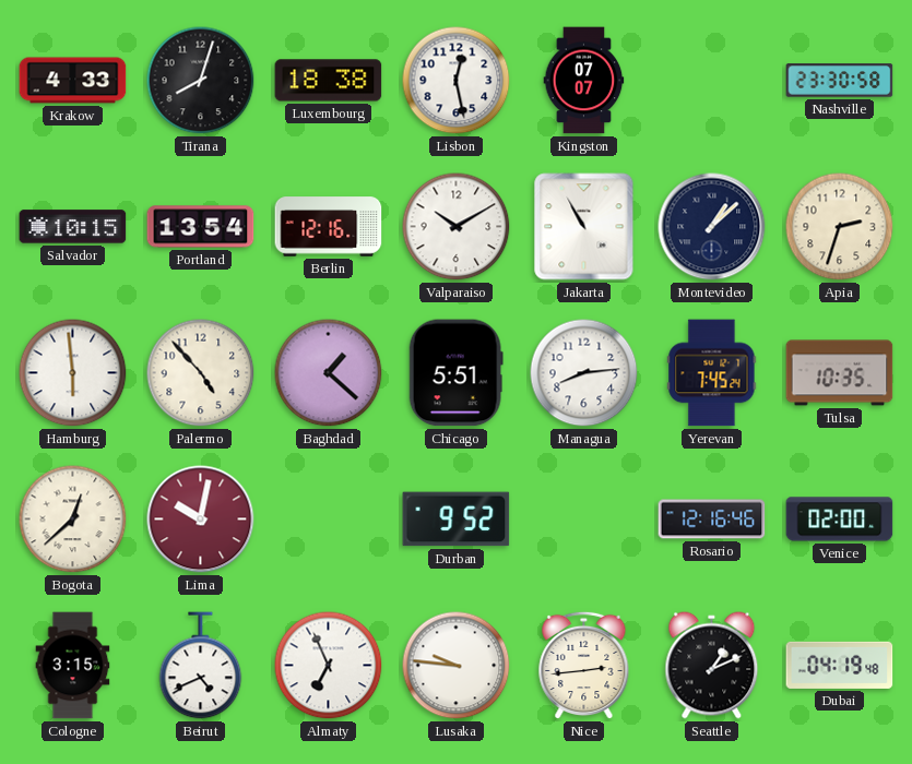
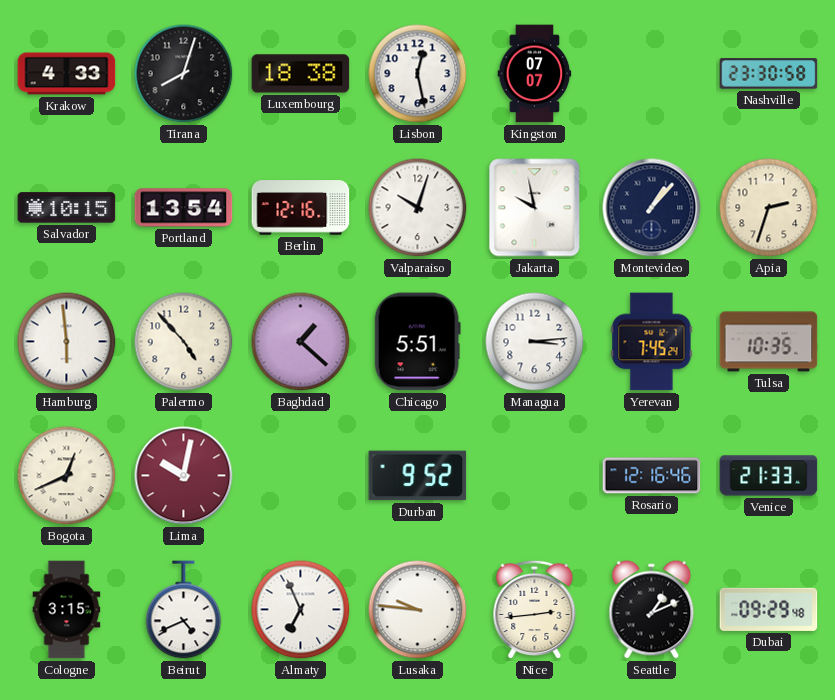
Valparaiso: 10:10 -> 10:03 (418, 208)
Jakarta: 10:55 -> 9:58 (535, 208)
Montevideo: 1:08 -> 1:07 (652, 208)
Managua: 8:14 -> 3:14 (535, 342)
Bogota: 12:38 -> 12:41 (67, 476)
Venice: 02:00 -> 21:33 (769, 476)
Dubai: 04:19 -> 09:29 (769, 609)
